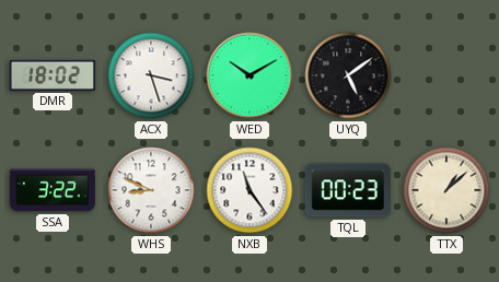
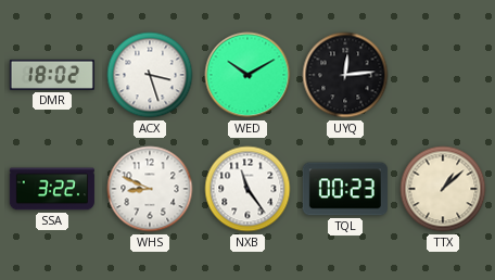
UYQ: 5:09 -> 12:14 (345, 75)
